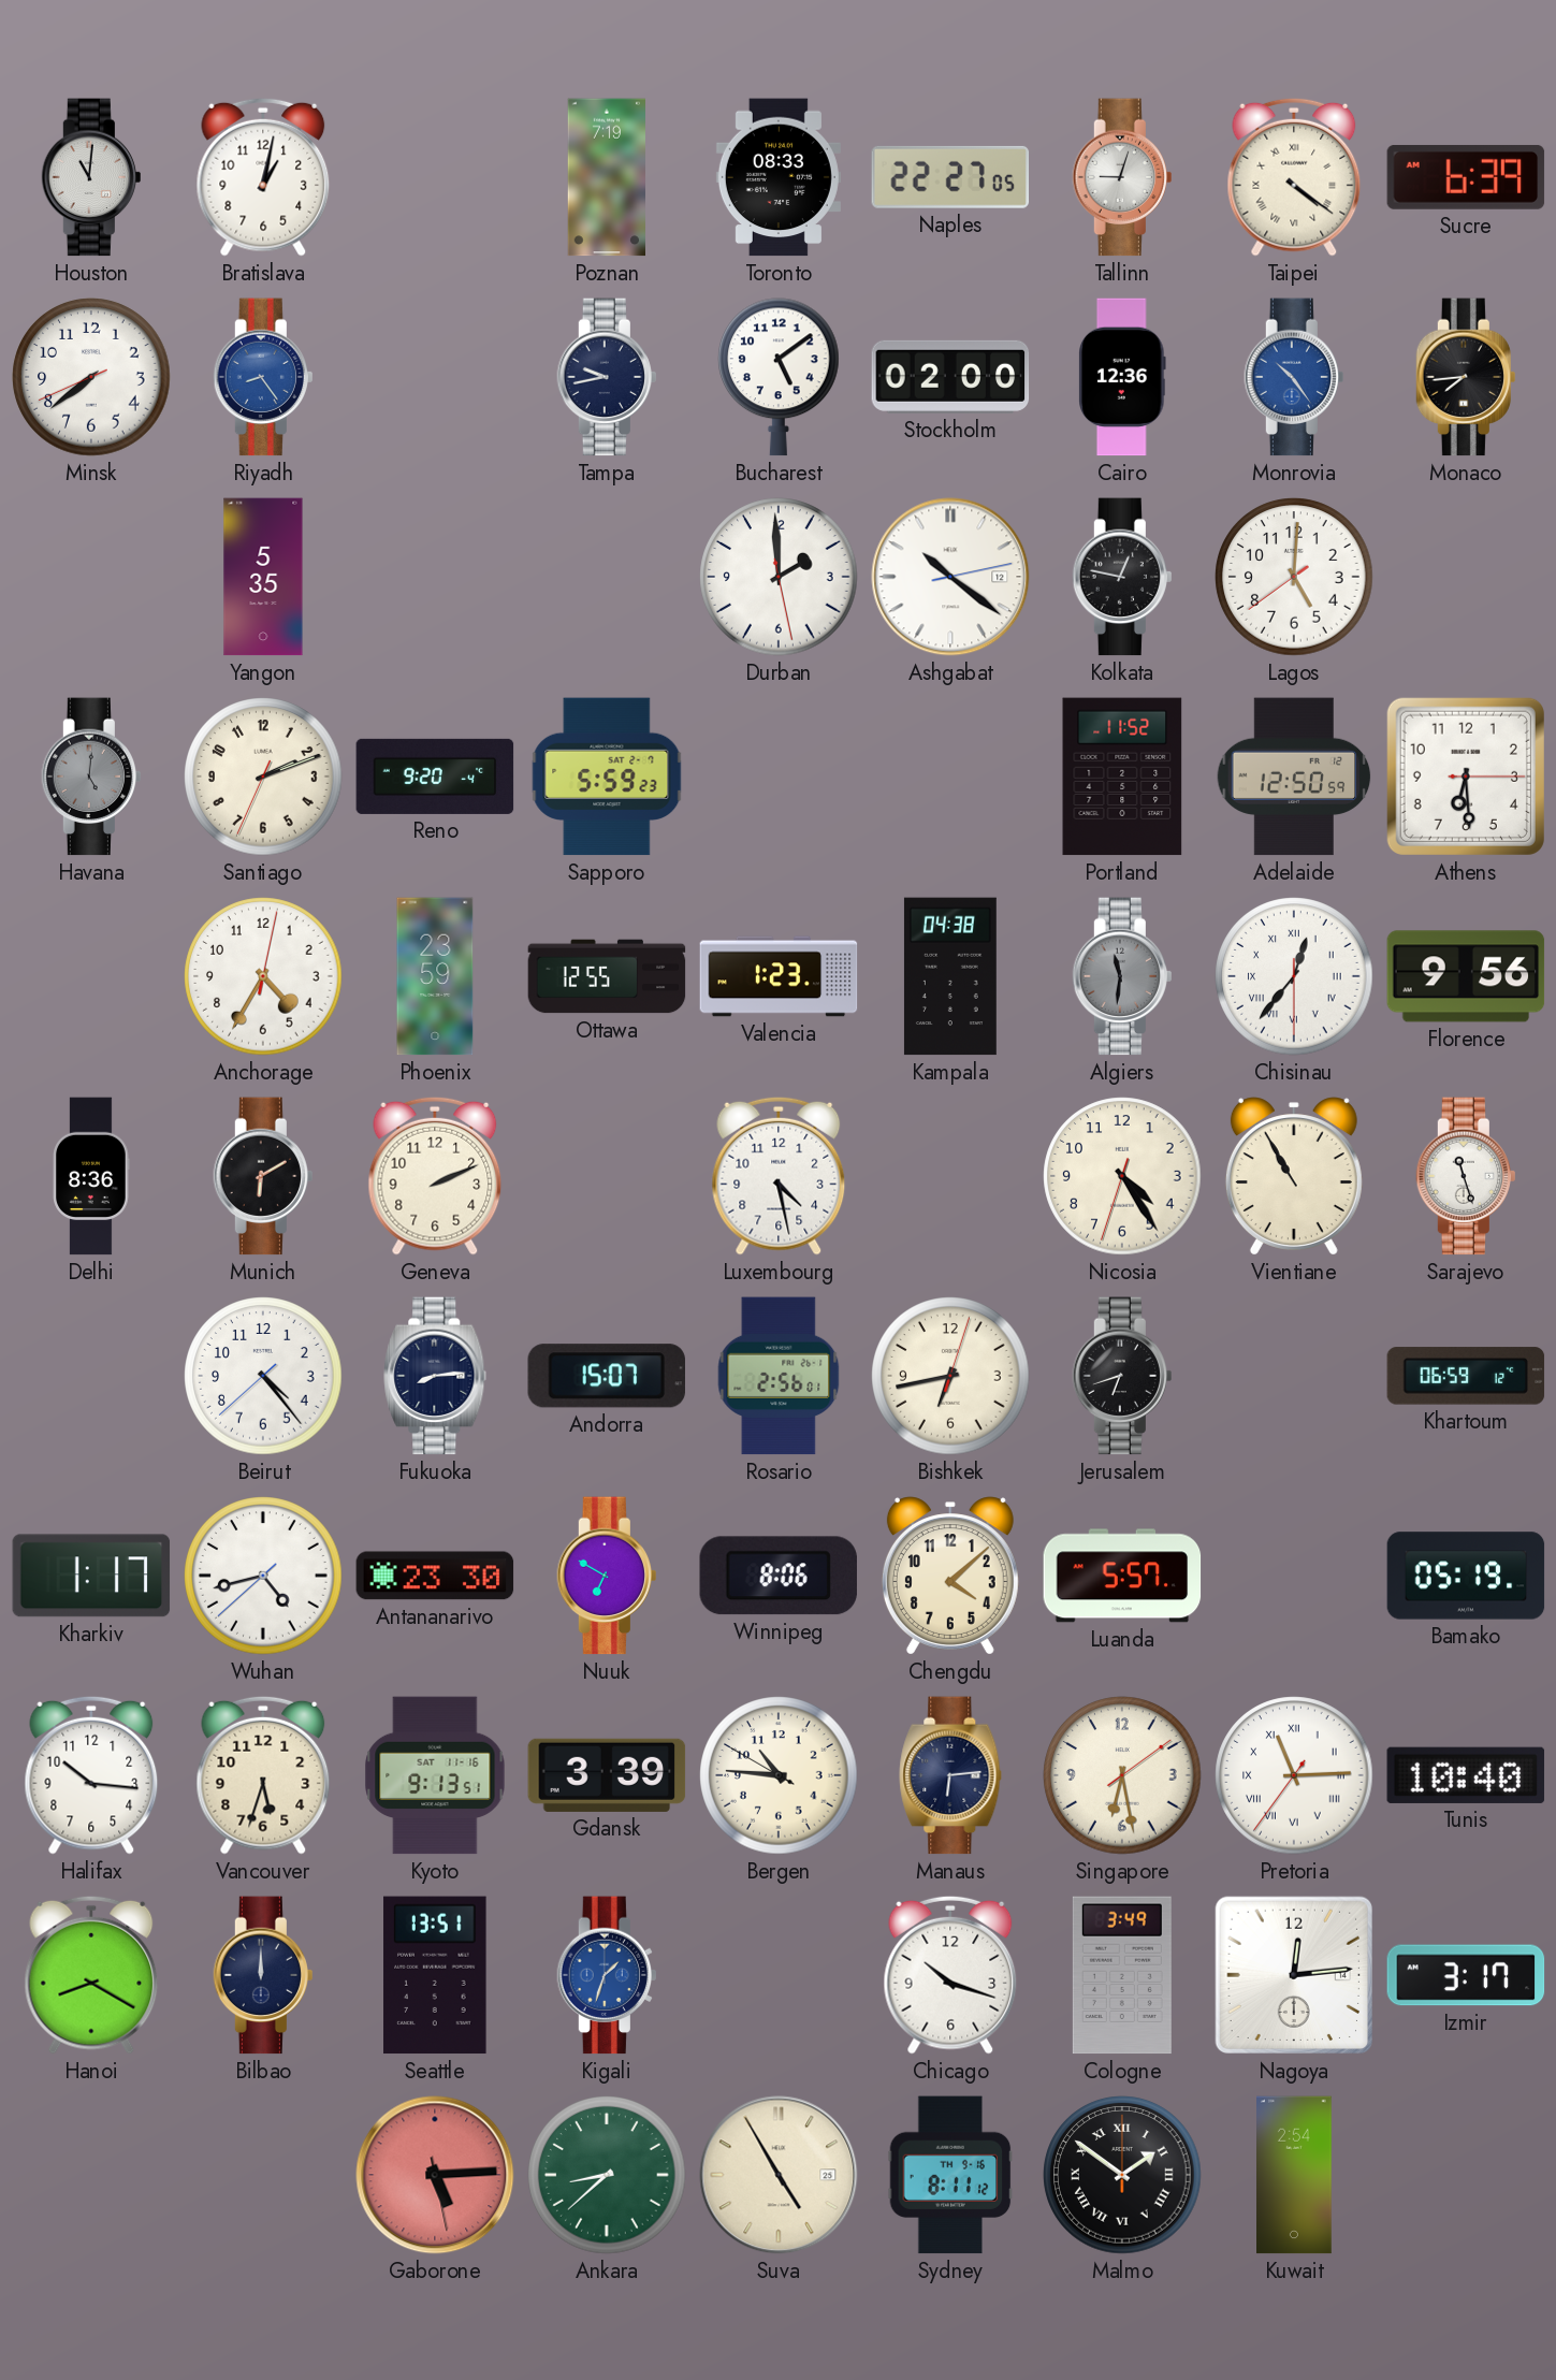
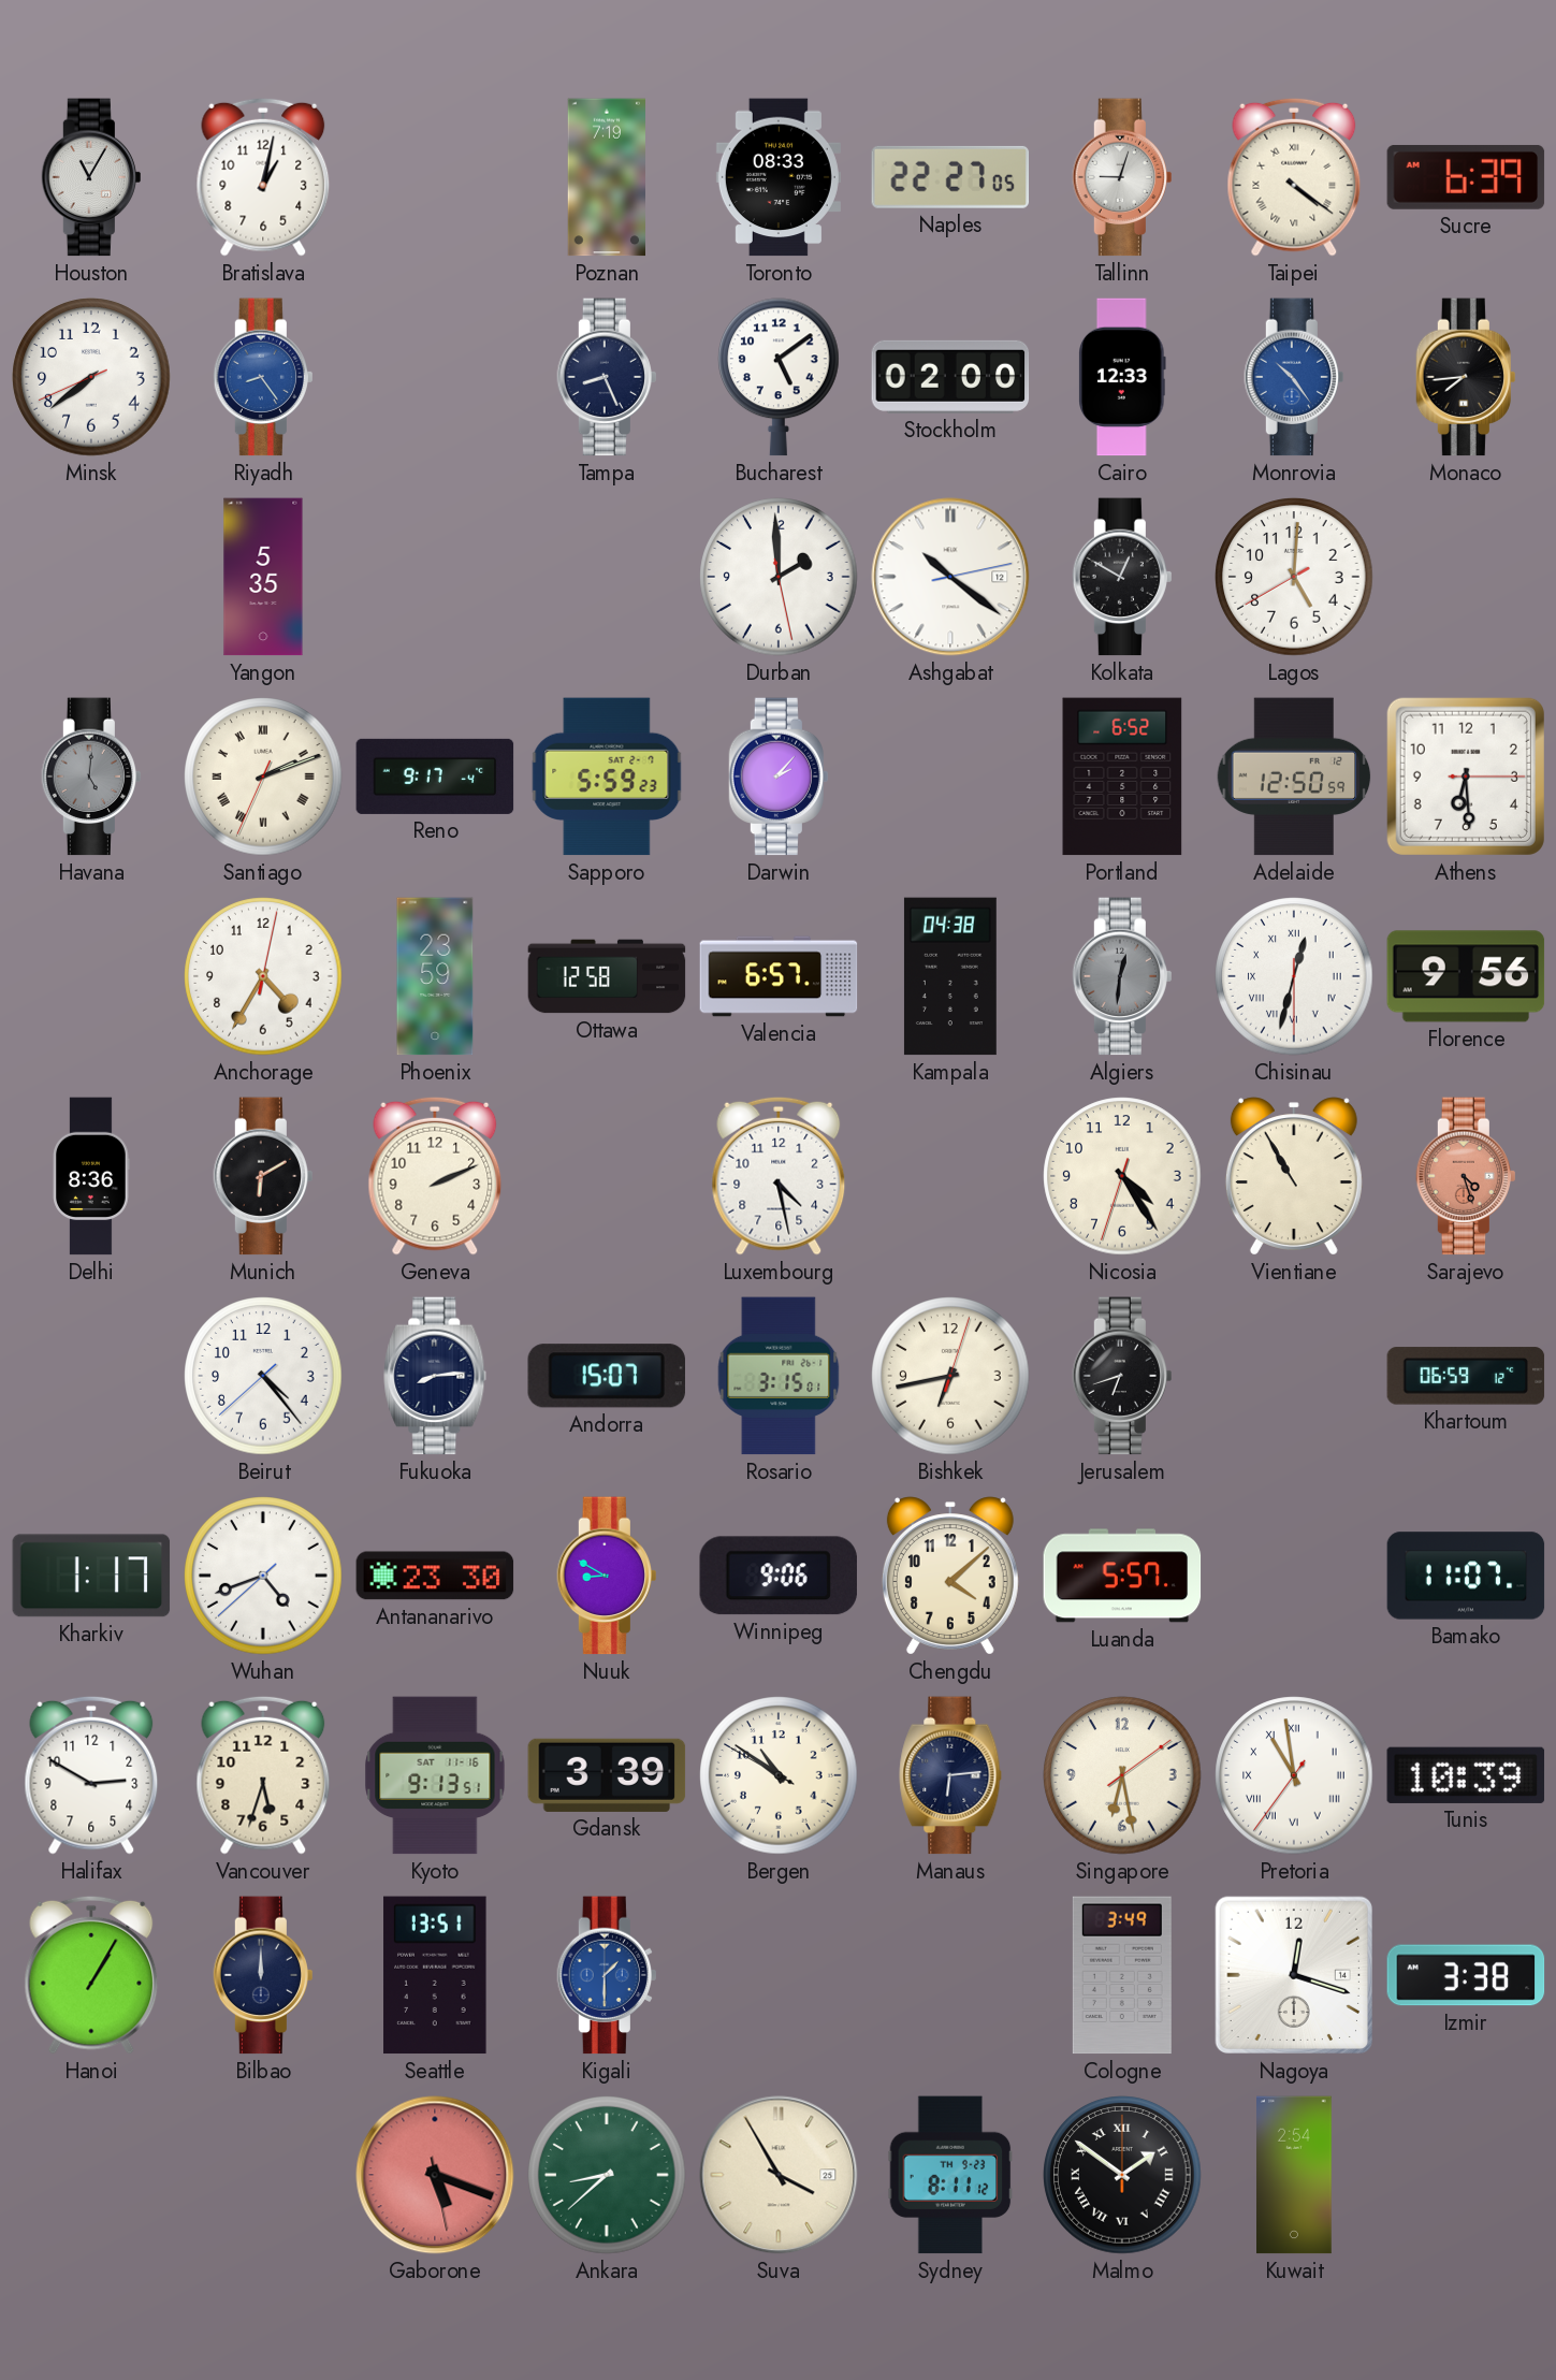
Houston: 11:01 -> 11:05 (90, 177)
Tampa: 9:43 -> 8:26 (606, 377)
Cairo: 12:36 -> 12:33 (1123, 377)
Kolkata: 12:47 -> 12:50 (1121, 577)
Lagos: 5:00:39 -> 5:00:40 (1294, 577)
Santiago numerals: Arabic -> Roman (263, 777)
Reno: 9:20 -> 9:17 (435, 777)
Darwin: none -> 2:07 (777, 777)
Portland: 11:52 -> 6:52 (1122, 777)
Ottawa: 12:55 -> 12:58 (607, 976)
Valencia: 1:23 -> 6:57 (779, 976)
Algiers: 11:31 -> 12:31 (1121, 976)
Chisinau: 12:36 -> 12:32 (1294, 976)
Sarajevo: 11:27 -> 4:27 (1465, 1176)
Sarajevo dial: white -> salmon (1465, 1176)
Rosario: 2:56 -> 3:15 (779, 1376)
Wuhan: 4:42 -> 4:41 (263, 1576)
Nuuk: 6:50 -> 8:50 (606, 1576)
Winnipeg: 8:06 -> 9:06 (779, 1576)
Bamako: 05:19 -> 11:07 (1466, 1576)
Halifax: 10:16 -> 2:50 (91, 1775)
Bergen: 10:45 -> 10:50 (779, 1775)
Pretoria: 11:14 -> 10:58 (1294, 1775)
Tunis: 10:40 -> 10:39 (1466, 1775)
Hanoi: 8:20 -> 1:05 (91, 1975)
Kigali: 1:33 -> 1:30 (606, 1975)
Chicago: 10:18 -> none (950, 1975)
Nagoya: 12:14 -> 12:18 (1294, 1975)
Izmir: 3:17 -> 3:38 (1466, 1975)
Gaborone: 5:14 -> 5:18 (435, 2175)
Suva: 4:55 -> 3:55 (779, 2175)
Sydney date: TH 9-16 -> TH 9-23 (950, 2175)
